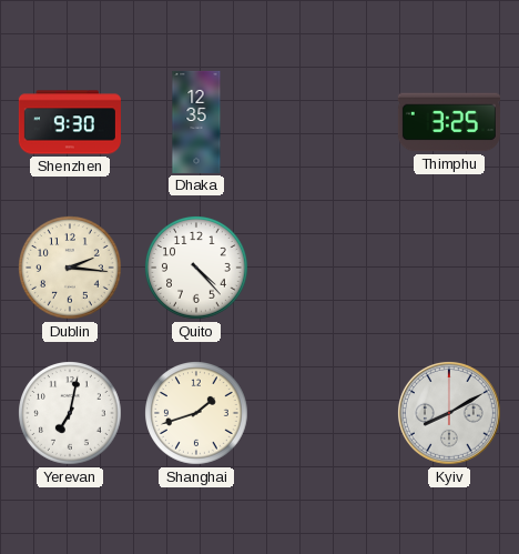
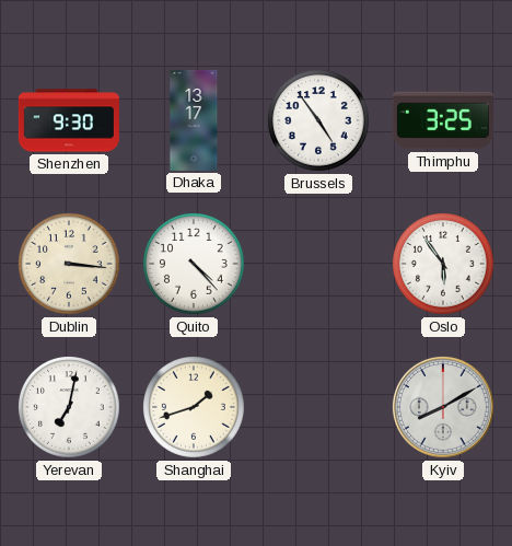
Dhaka: 12:35 -> 13:17 (194, 120)
Brussels: none -> 4:54 (319, 121)
Dublin: 2:16 -> 3:16 (70, 265)
Oslo: none -> 5:54 (444, 265)
